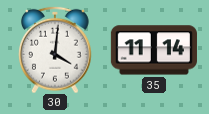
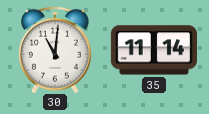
30: 4:01 -> 11:01 (56, 50)
